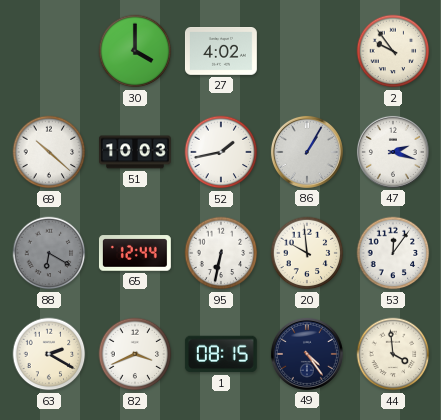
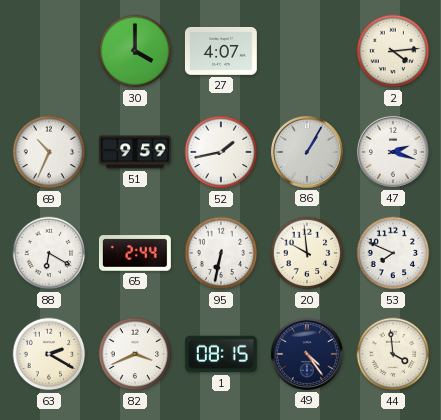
27: 4:02 -> 4:07 (221, 52)
2: 9:54 -> 4:14 (393, 51)
69: 10:22 -> 10:34 (49, 152)
51: 10:03 -> 9:59 (135, 152)
88 dial: grey -> white (49, 253)
65: 12:44 -> 2:44 (135, 253)
53: 12:06 -> 7:49 (393, 253)
